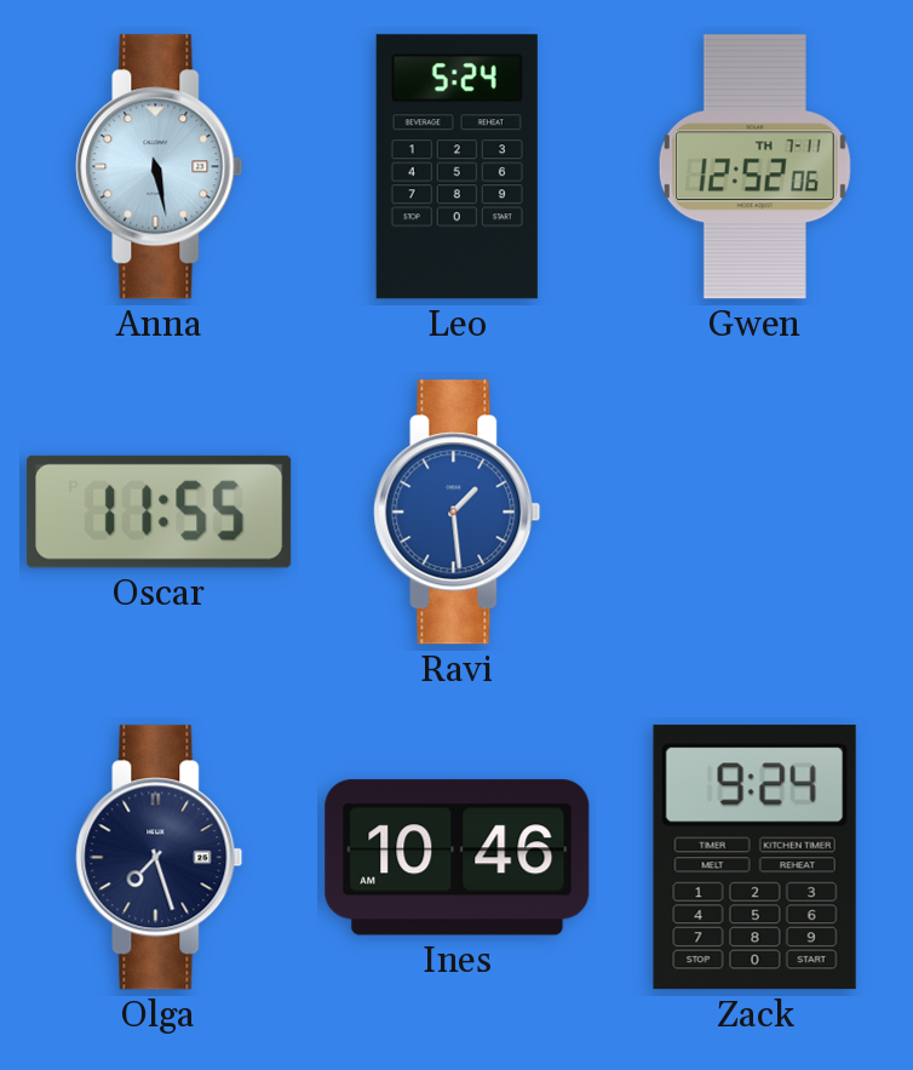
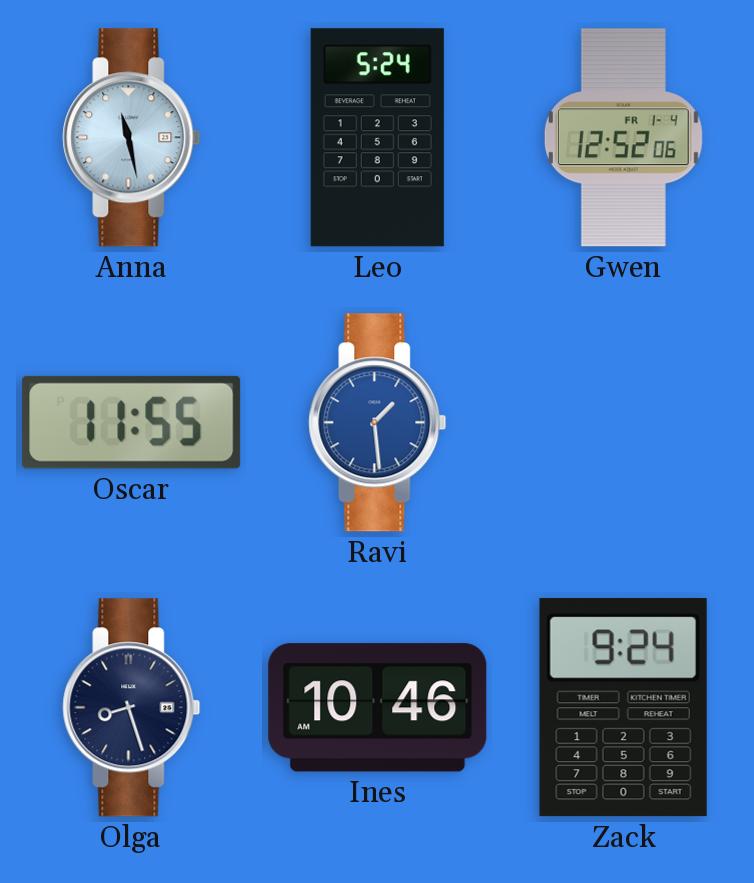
Anna: 5:28 -> 11:28 (132, 138)
Gwen date: TH 7-11 -> FR 1-4 (623, 138)
Olga: 7:27 -> 8:27 (132, 708)
